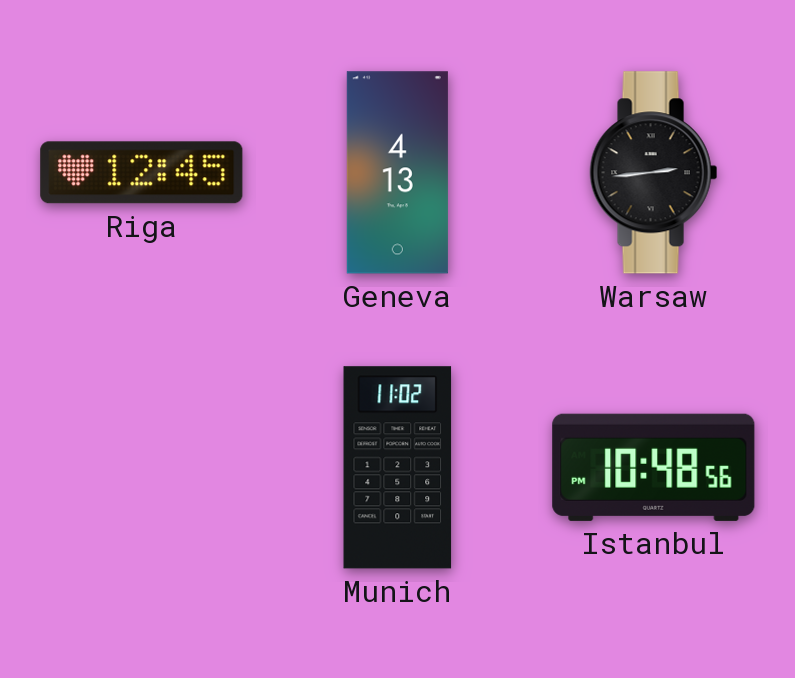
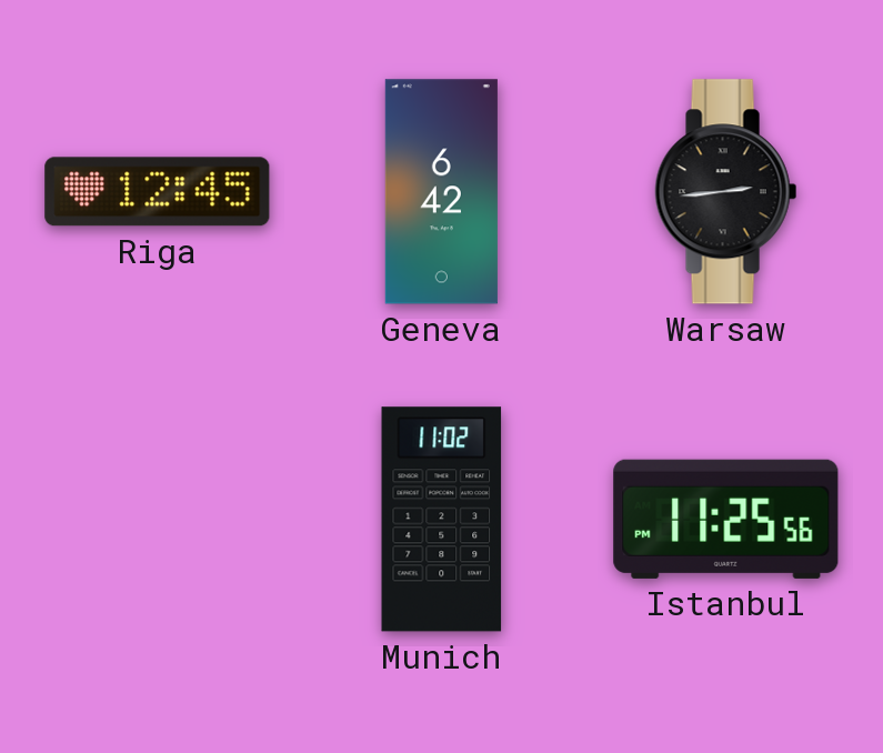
Geneva: 4:13 -> 6:42 (441, 192)
Istanbul: 10:48 -> 11:25 (726, 519)
